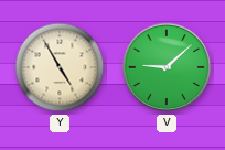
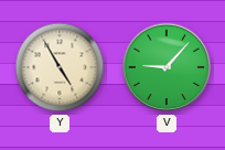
V: 9:08 -> 9:07 (167, 67)
